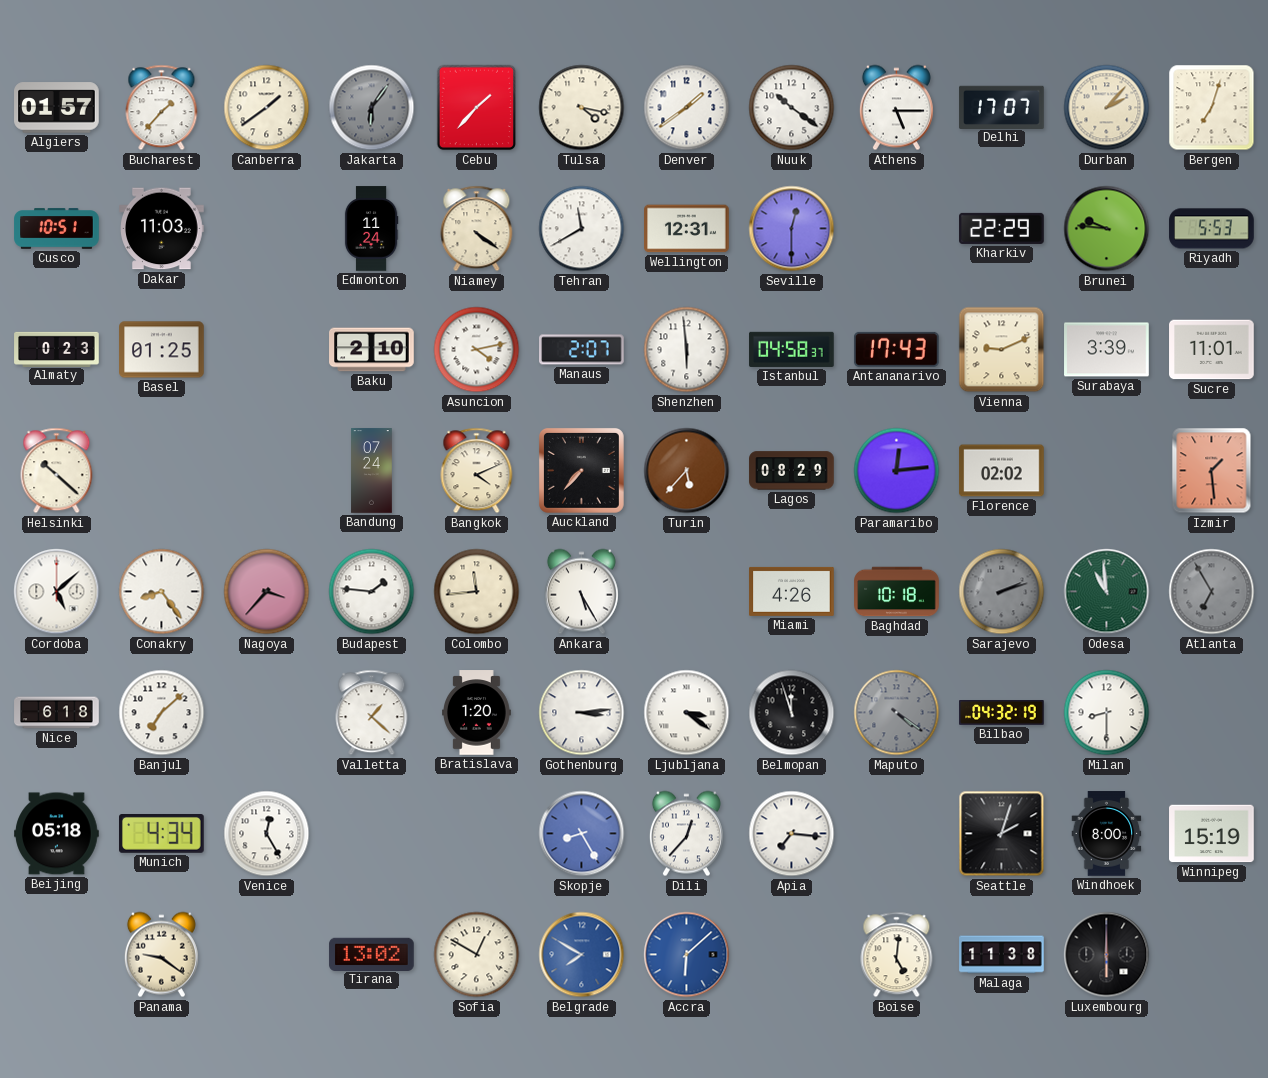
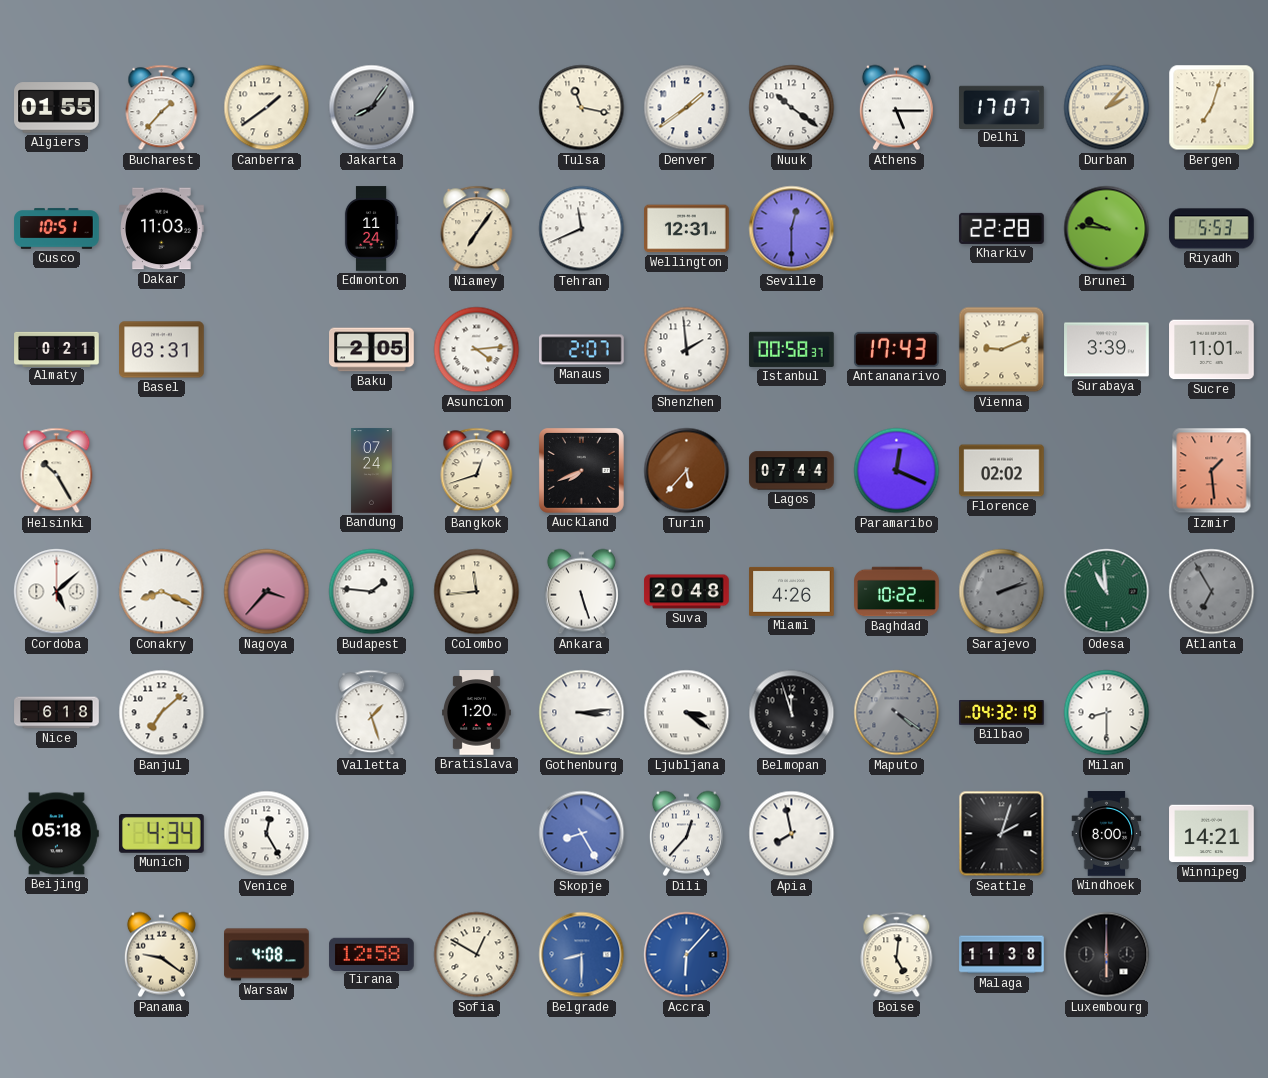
Algiers: 01:57 -> 01:55 (57, 108)
Jakarta: 6:06 -> 8:06 (372, 108)
Cebu: 1:37 -> none (477, 108)
Tulsa: 4:17 -> 11:17 (582, 108)
Niamey: 4:21 -> 7:06 (477, 229)
Tehran: 11:40 -> 11:41 (582, 229)
Kharkiv: 22:29 -> 22:28 (1002, 228)
Almaty: 0:23 -> 0:21 (57, 349)
Basel: 01:25 -> 03:31 (162, 350)
Baku: 2:10 -> 2:05 (372, 350)
Asuncion: 4:13 -> 4:14 (477, 350)
Shenzhen: 5:59 -> 1:59 (687, 350)
Istanbul: 04:58 -> 00:58 (792, 349)
Helsinki: 10:22 -> 10:25 (57, 471)
Bangkok: 4:11 -> 12:42 (477, 471)
Auckland: 7:37 -> 7:41 (581, 470)
Lagos: 08:29 -> 07:44 (792, 471)
Paramaribo: 12:14 -> 12:19 (897, 471)
Conakry: 8:24 -> 8:19 (162, 592)
Ankara: 5:25 -> 5:27 (581, 592)
Suva: none -> 20:48 (687, 592)
Baghdad: 10:18 -> 10:22 (897, 592)
Valletta: 1:22 -> 1:27 (372, 713)
Apia: 7:16 -> 7:58 (792, 834)
Winnipeg: 15:19 -> 14:21 (1212, 834)
Warsaw: none -> 4:08 (267, 955)
Tirana: 13:02 -> 12:58 (372, 954)
Belgrade: 7:50 -> 8:30 (582, 955)
Accra: 6:08 -> 6:07 (687, 955)
